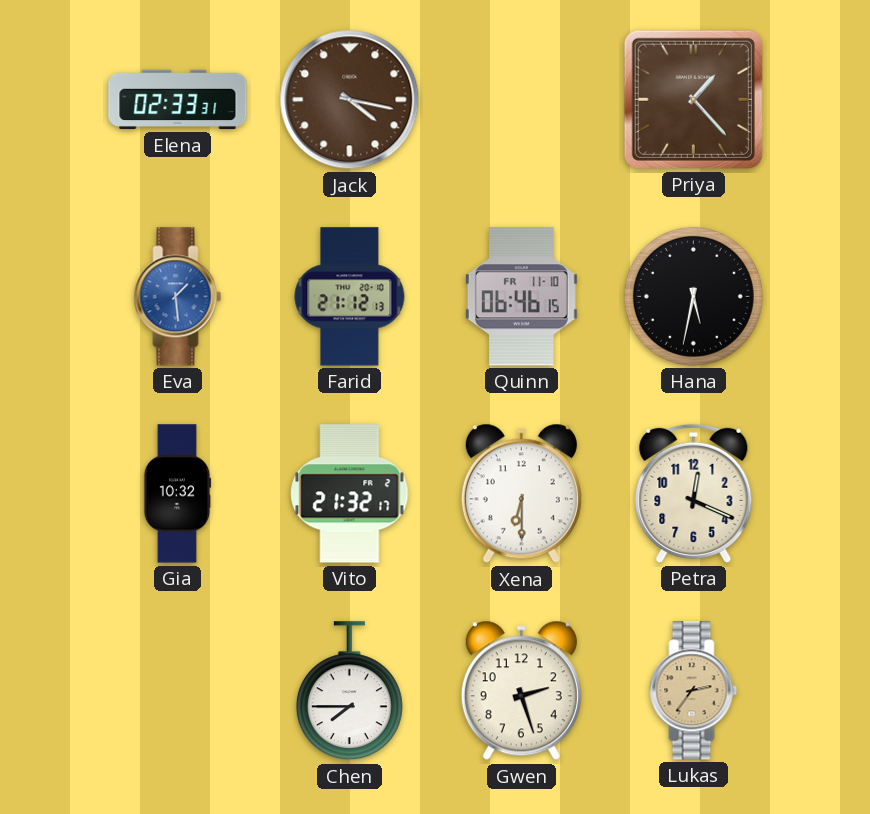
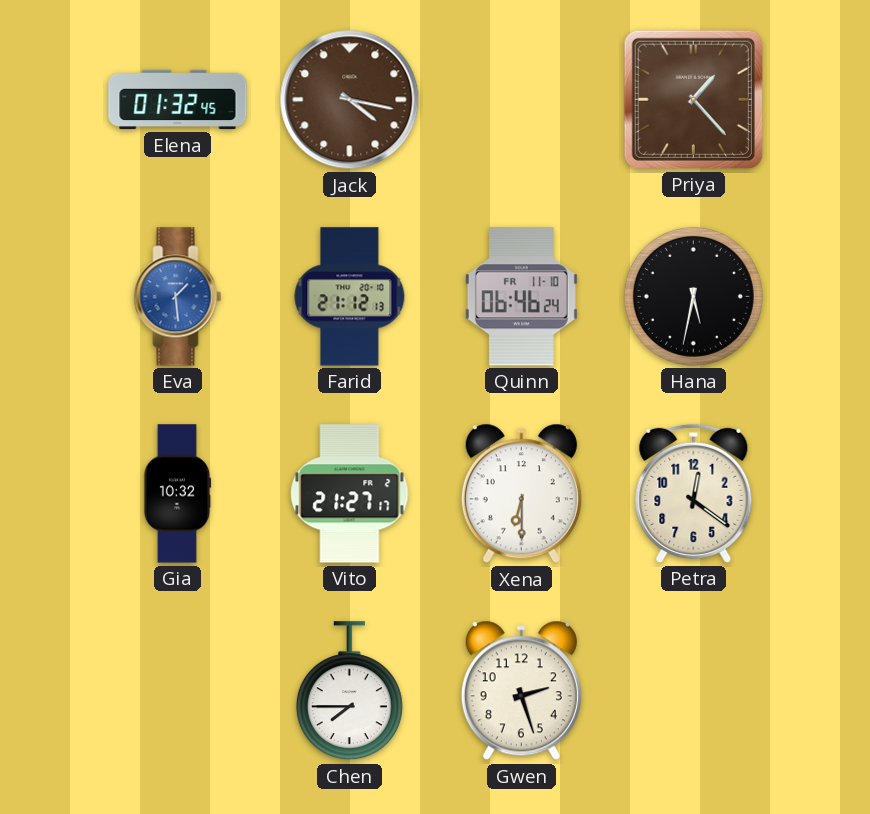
Elena: 02:33 -> 01:32 (178, 100)
Quinn: 06:46:15 -> 06:46:24 (521, 297)
Vito: 21:32 -> 21:27 (350, 494)
Petra: 12:19 -> 12:21 (694, 493)
Lukas: 2:36 -> none (694, 691)
